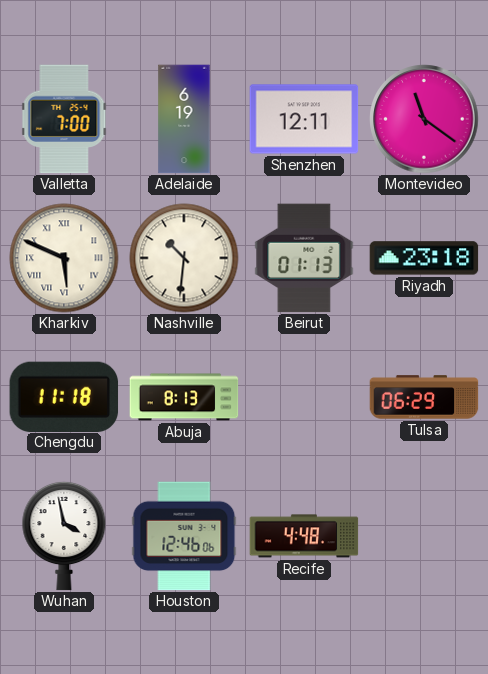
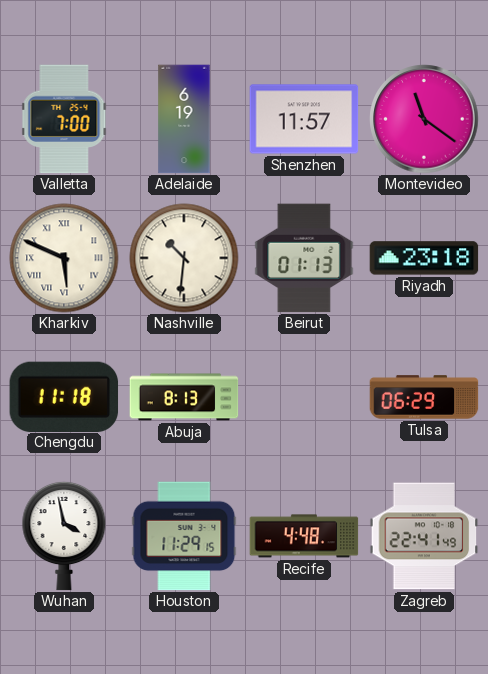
Shenzhen: 12:11 -> 11:57 (304, 119)
Houston: 12:46 -> 11:29 (184, 536)
Zagreb: none -> 22:41 (424, 536)
